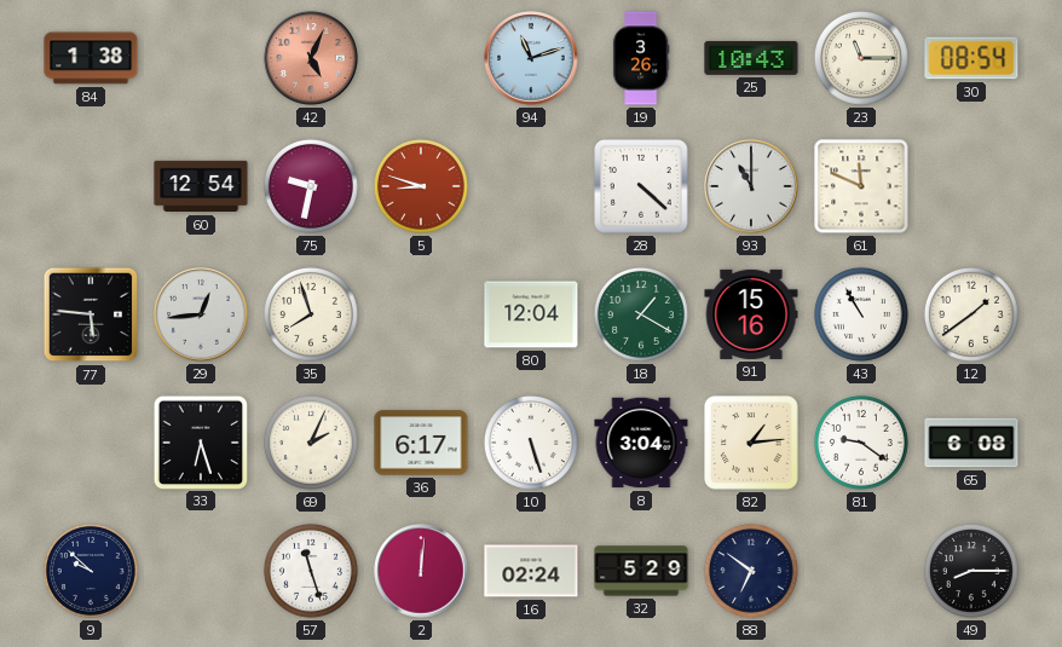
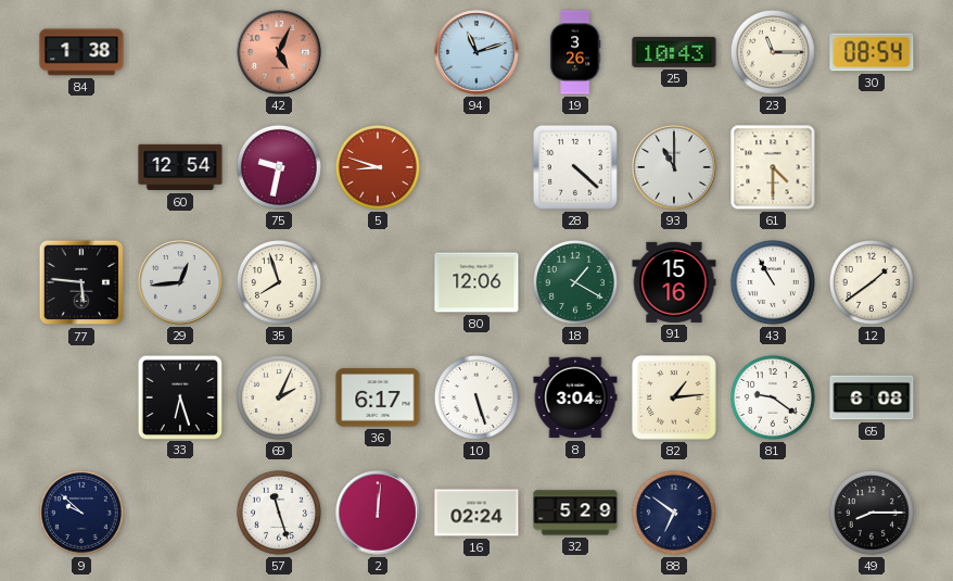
61: 11:49 -> 4:30 (773, 167)
80: 12:04 -> 12:06 (476, 282)
